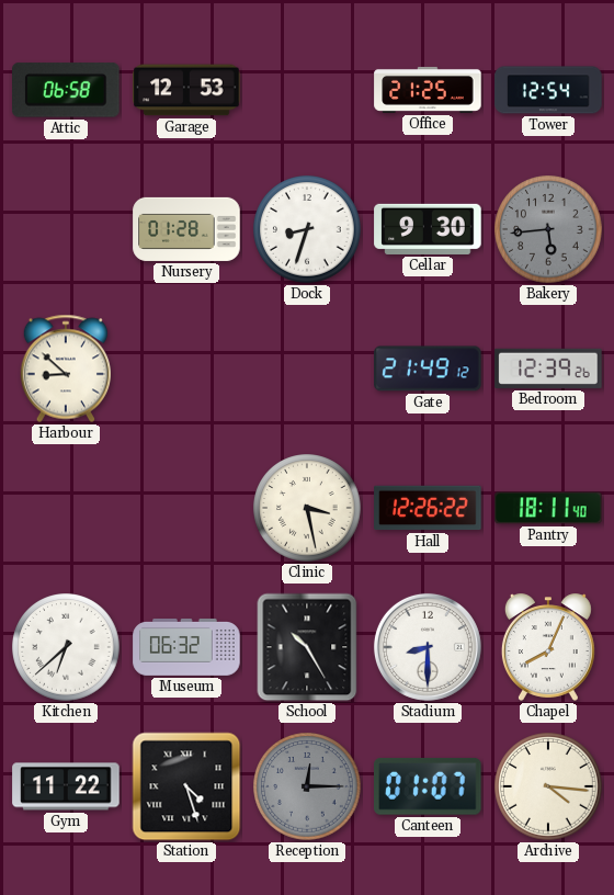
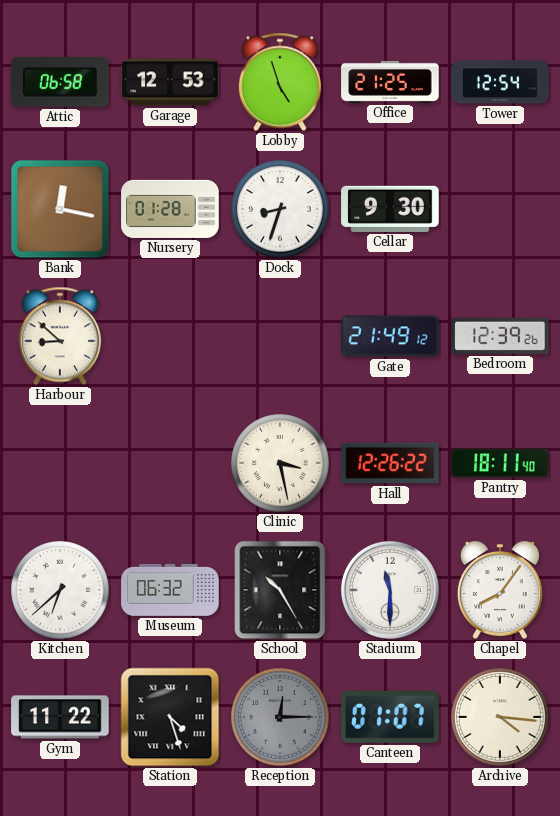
Lobby: none -> 4:57 (279, 82)
Bank: none -> 12:17 (60, 209)
Bakery: 5:44 -> none (548, 229)
Stadium: 8:30 -> 11:30 (390, 590)
Chapel: 8:04 -> 8:06 (500, 590)
